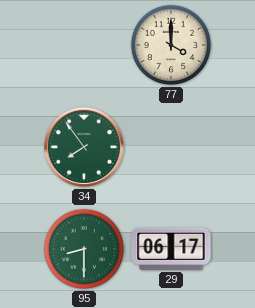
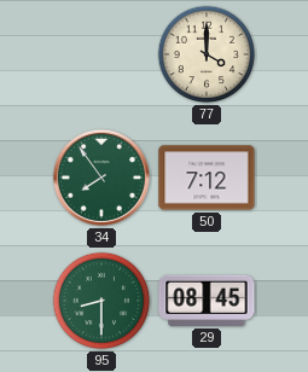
50: none -> 7:12 (207, 178)
29: 06:17 -> 08:45 (207, 301)
